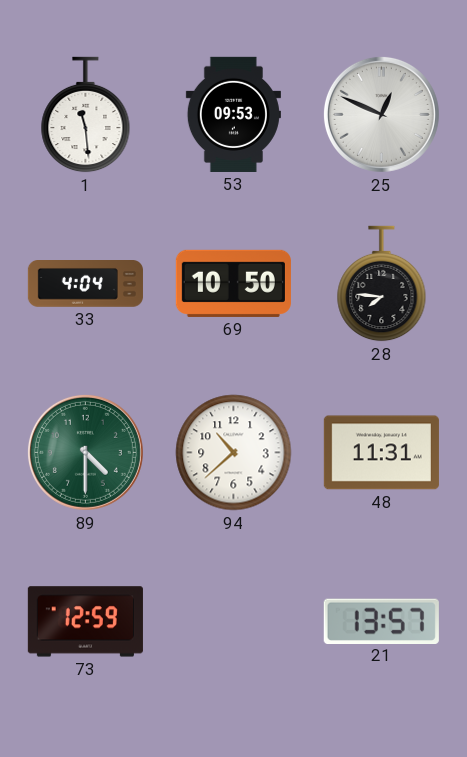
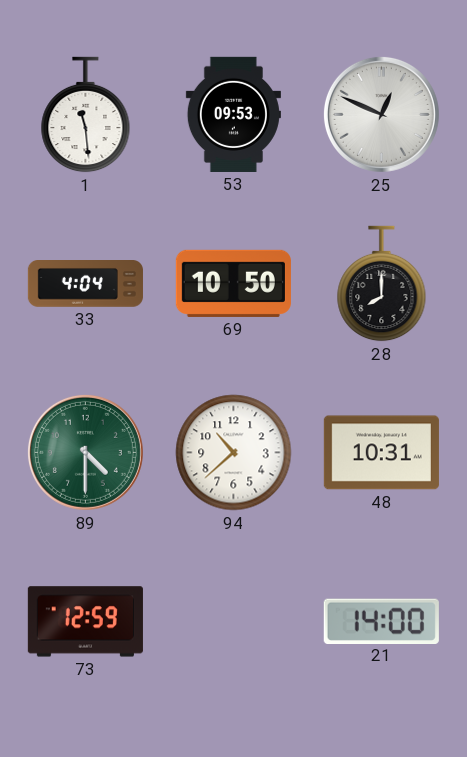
28: 7:46 -> 8:00 (382, 284)
48: 11:31 -> 10:31 (381, 453)
21: 13:57 -> 14:00 (381, 621)
